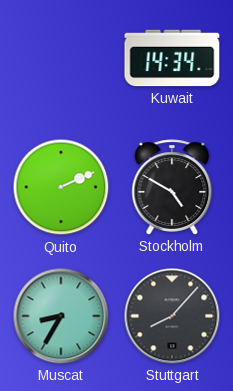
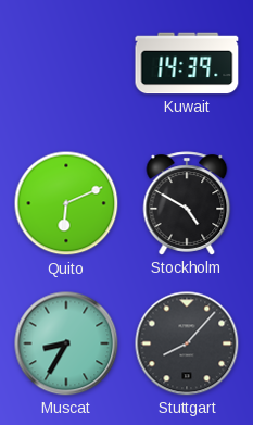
Kuwait: 14:34 -> 14:39 (187, 63)
Quito: 2:11 -> 6:11 (66, 203)
